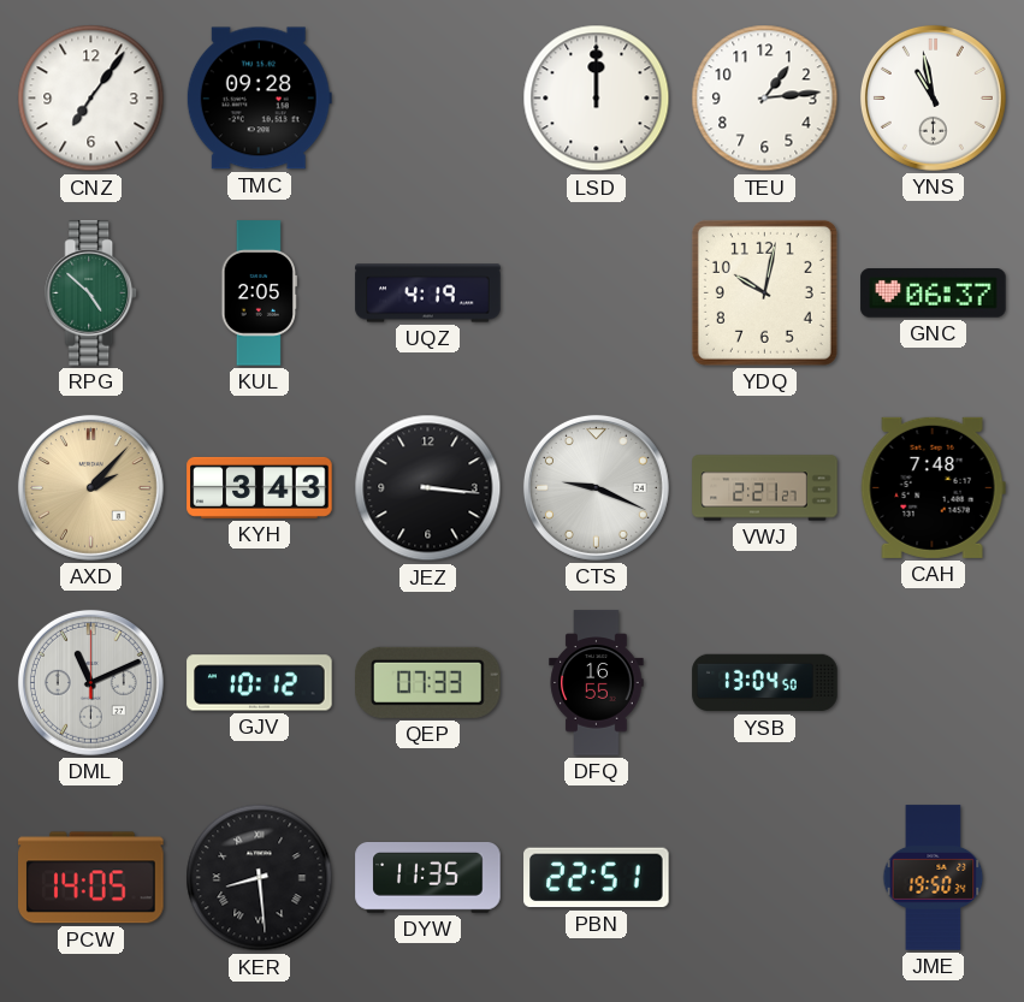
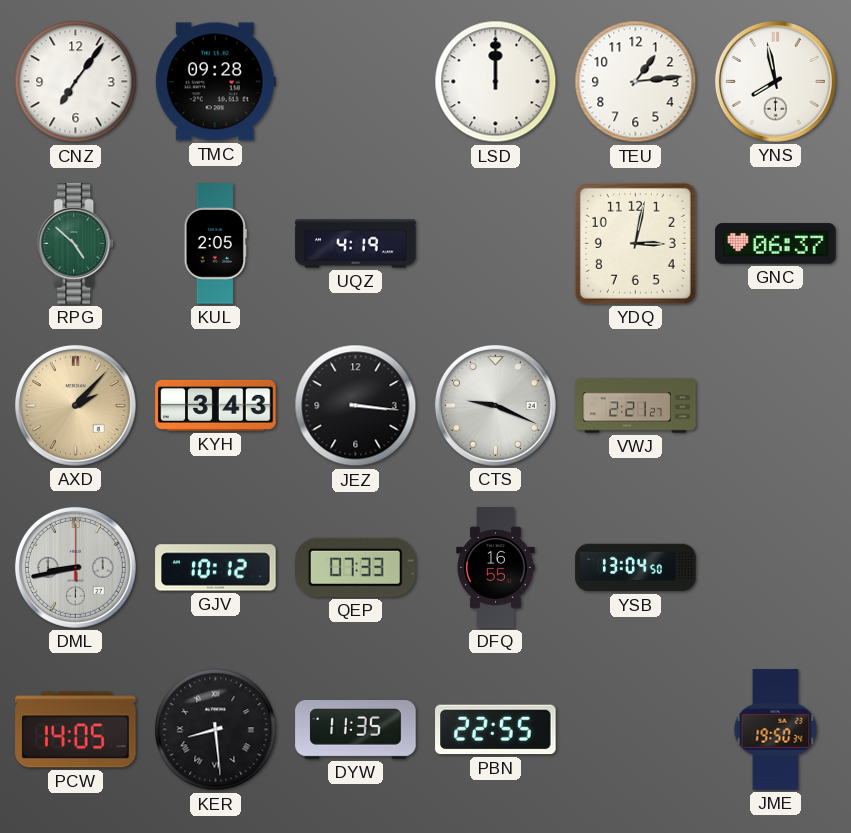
YNS: 10:58 -> 7:58 (775, 81)
YDQ: 10:02 -> 3:02 (635, 243)
CAH: 7:48 -> none (933, 487)
DML: 11:11 -> 8:43 (75, 567)
PBN: 22:51 -> 22:55 (496, 730)
